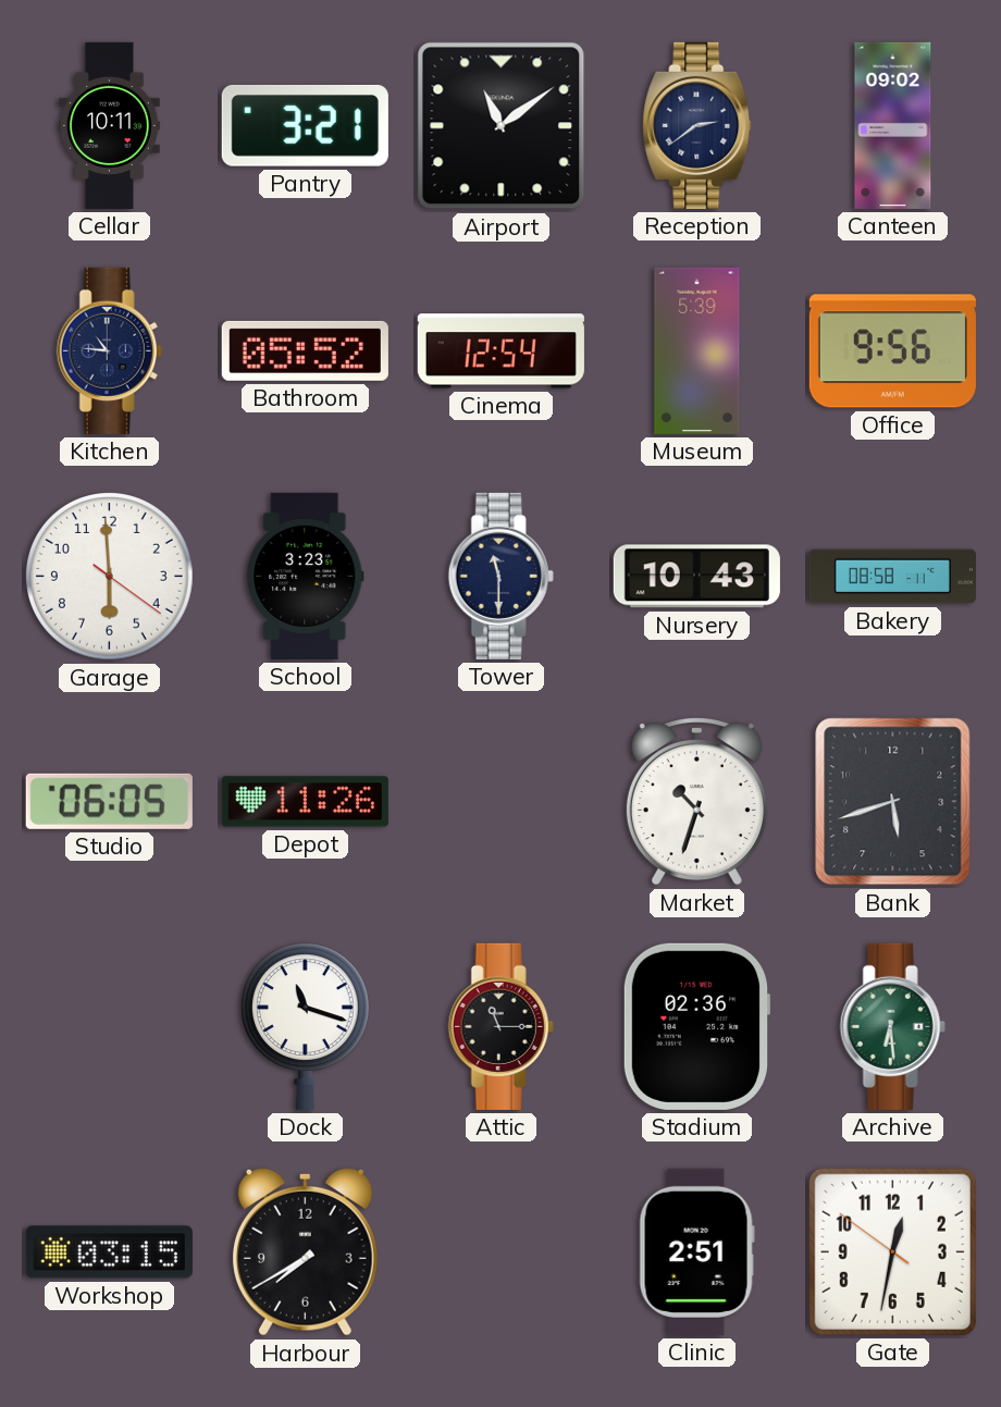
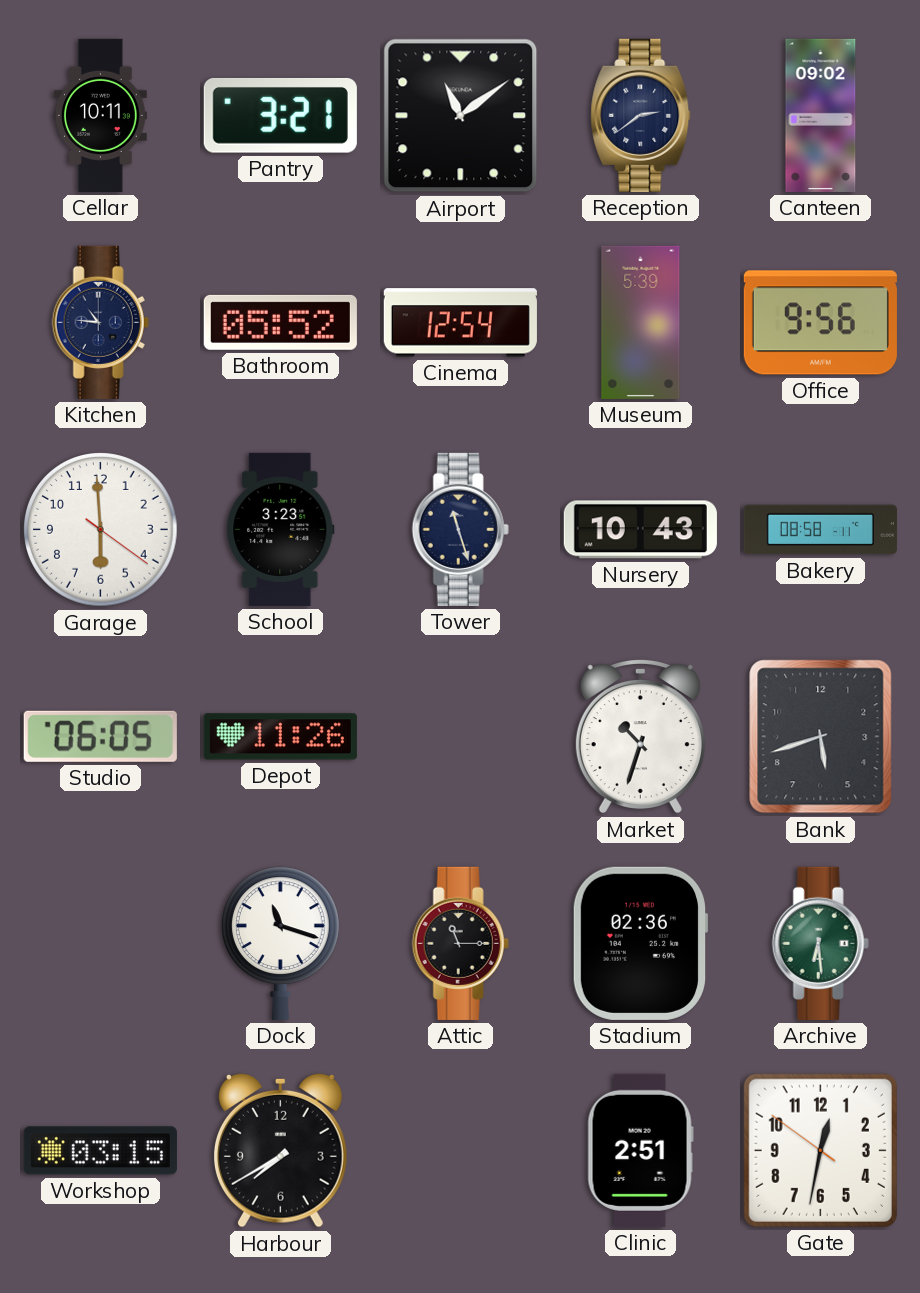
Tower: 11:30 -> 11:27 (460, 529)
